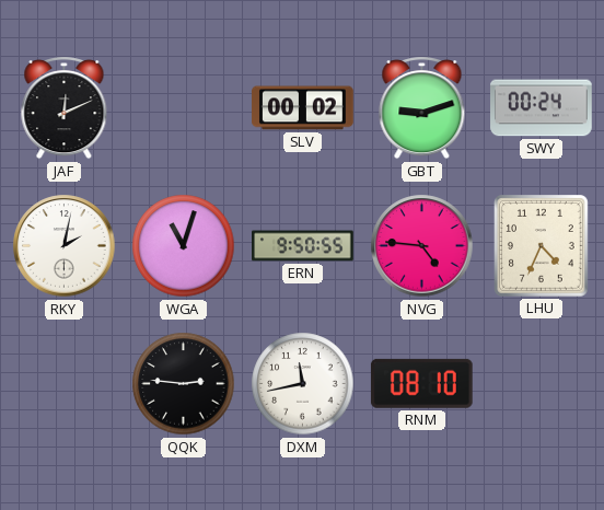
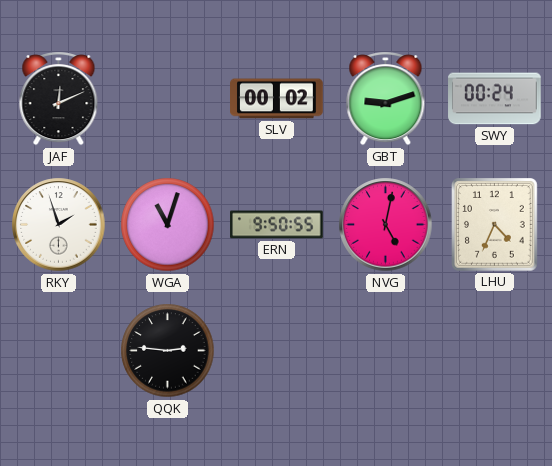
RKY: 2:02 -> 1:57 (59, 225)
NVG: 4:46 -> 5:02 (386, 225)
DXM: 11:43 -> none (303, 384)
RNM: 08:10 -> none (421, 383)
